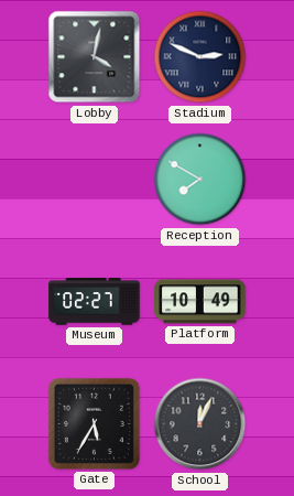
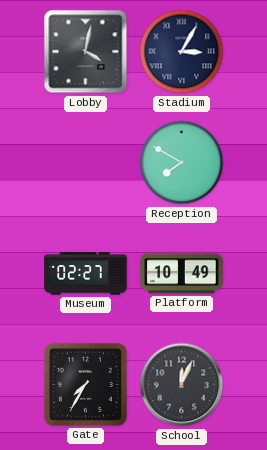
Stadium: 2:49 -> 3:05 (182, 52)
Gate: 5:35 -> 7:35 (85, 384)
